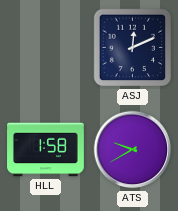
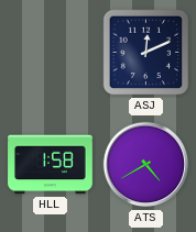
ATS: 9:40 -> 4:40 (146, 165)
